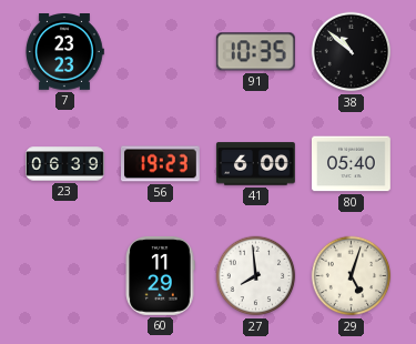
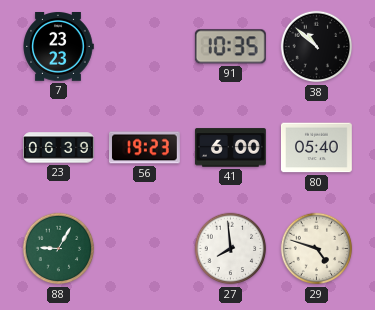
88: none -> 9:05 (59, 249)
60: 11:29 -> none (160, 275)
29: 5:03 -> 4:48 (317, 249)
